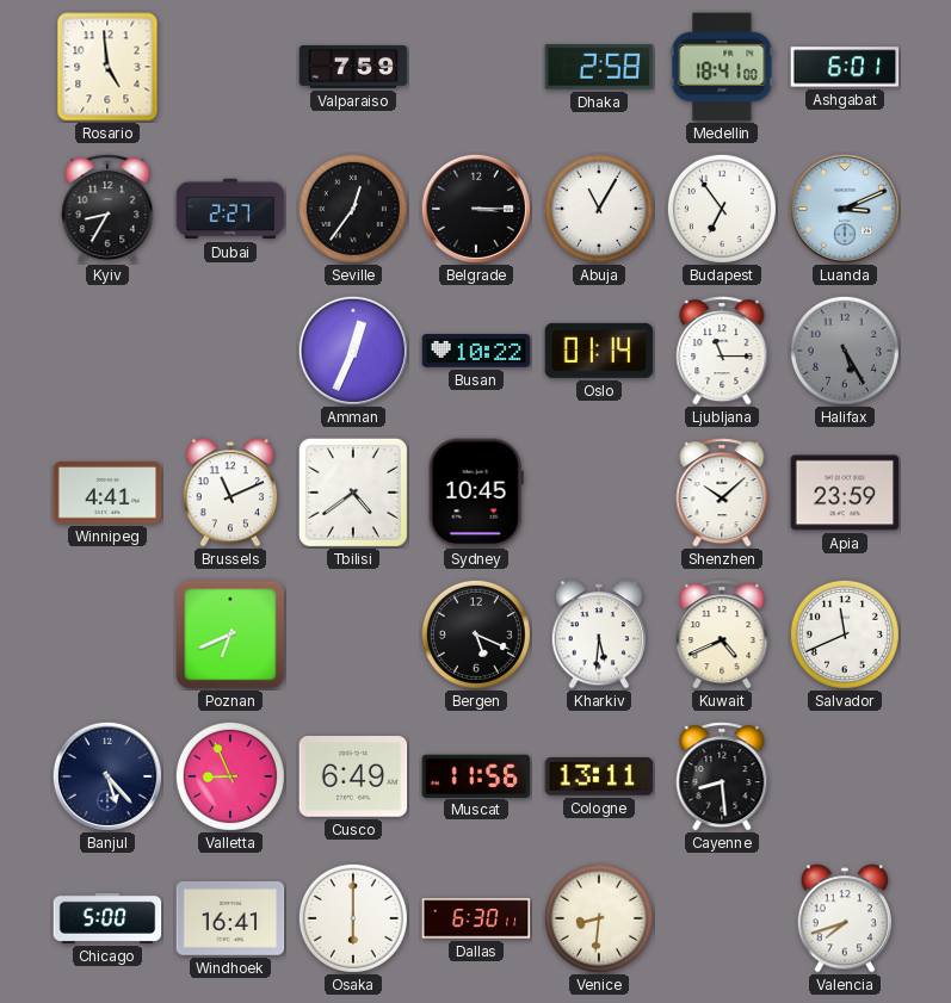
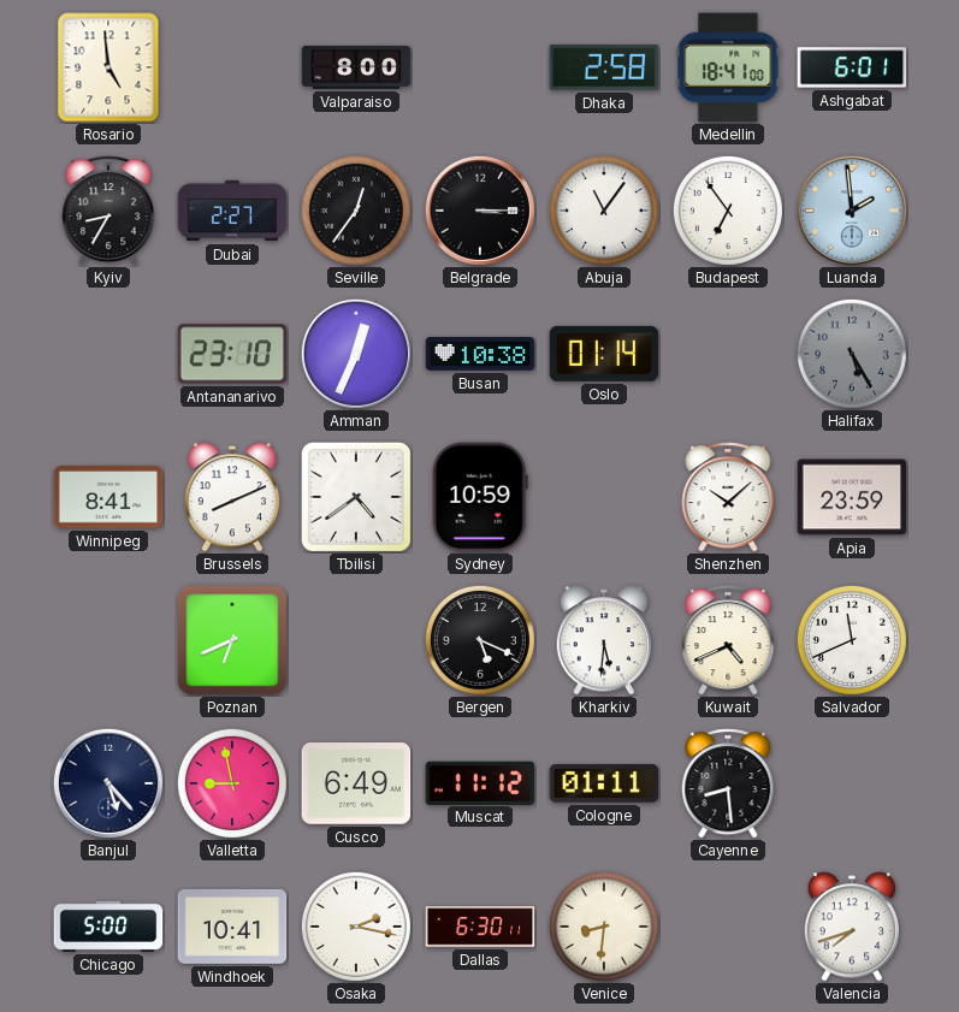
Valparaiso: 7:59 -> 8:00 (356, 67)
Abuja: 11:05 -> 11:06 (604, 211)
Luanda: 3:11 -> 1:59 (852, 211)
Antananarivo: none -> 23:10 (232, 354)
Busan: 10:22 -> 10:38 (480, 354)
Ljubljana: 11:15 -> none (722, 351)
Winnipeg: 4:41 -> 8:41 (108, 497)
Brussels: 11:11 -> 8:11 (231, 497)
Sydney: 10:45 -> 10:59 (480, 497)
Valletta: 8:56 -> 8:58 (232, 783)
Muscat: 11:56 -> 11:12 (480, 782)
Cologne: 13:11 -> 01:11 (604, 785)
Windhoek: 16:41 -> 10:41 (232, 928)
Osaka: 6:00 -> 2:17 (356, 927)
